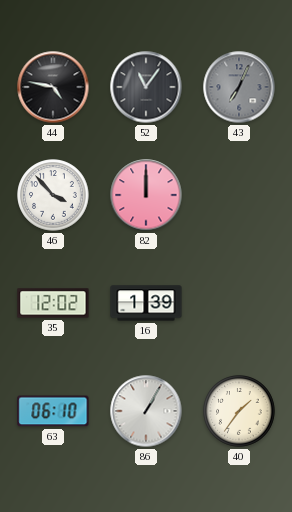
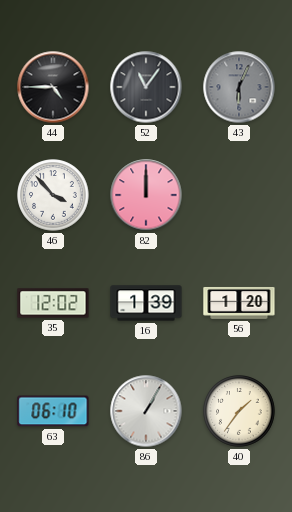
44: 4:47 -> 4:45 (53, 87)
43: 7:04 -> 6:04 (239, 87)
56: none -> 1:20 (239, 303)
